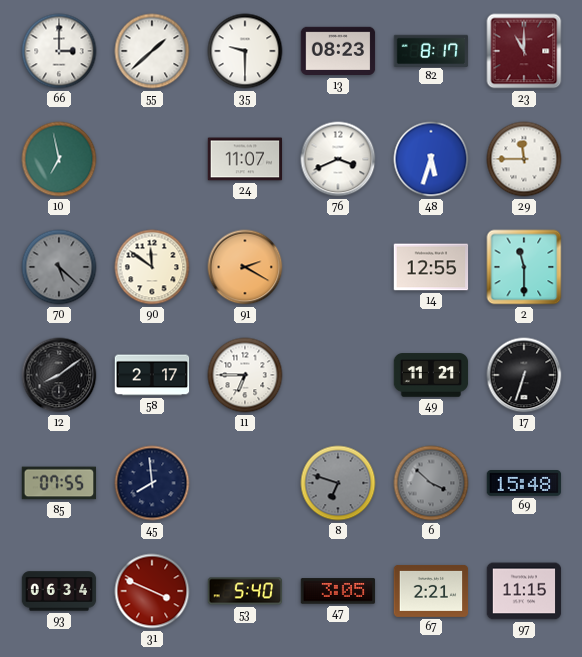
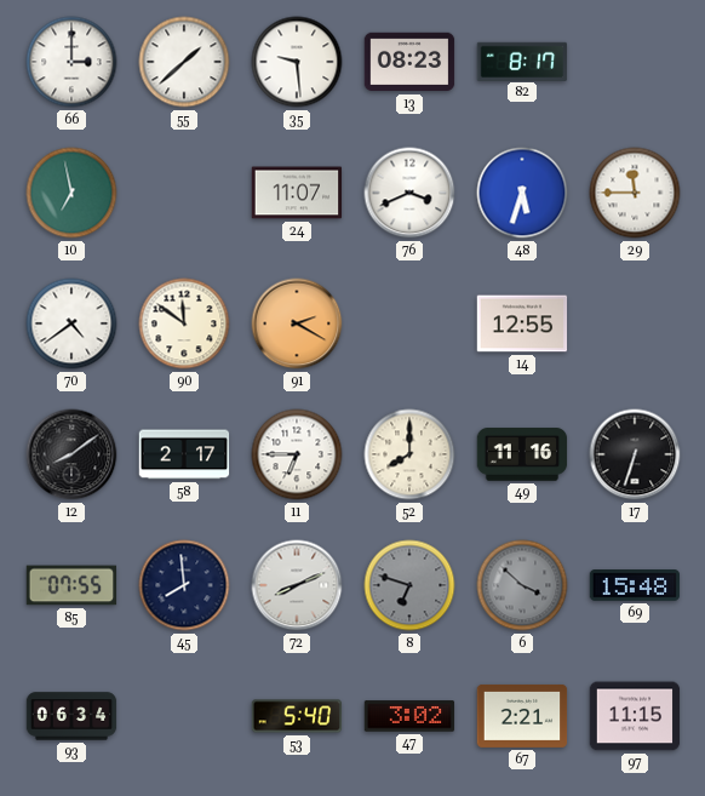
35: 9:30 -> 9:29 (297, 62)
23: 11:00 -> none (524, 51)
70: 5:22 -> 4:39 (71, 323)
70 dial: grey -> white (71, 323)
2: 11:30 -> none (524, 267)
52: none -> 8:00 (409, 454)
49: 11:21 -> 11:16 (522, 454)
72: none -> 8:11 (297, 585)
31: 3:49 -> none (152, 591)
47: 3:05 -> 3:02 (409, 716)
